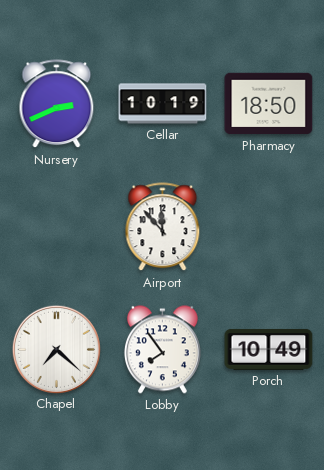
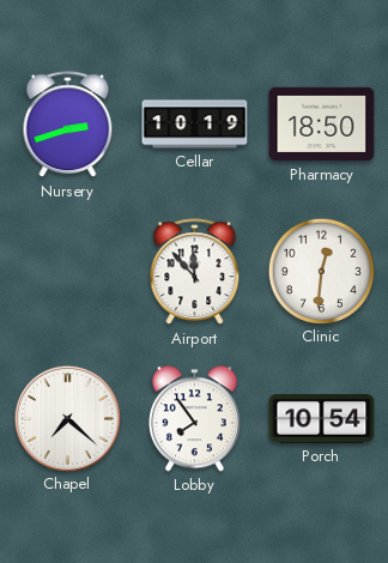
Nursery: 2:41 -> 2:42 (68, 125)
Clinic: none -> 12:31 (321, 271)
Porch: 10:49 -> 10:54 (322, 418)
